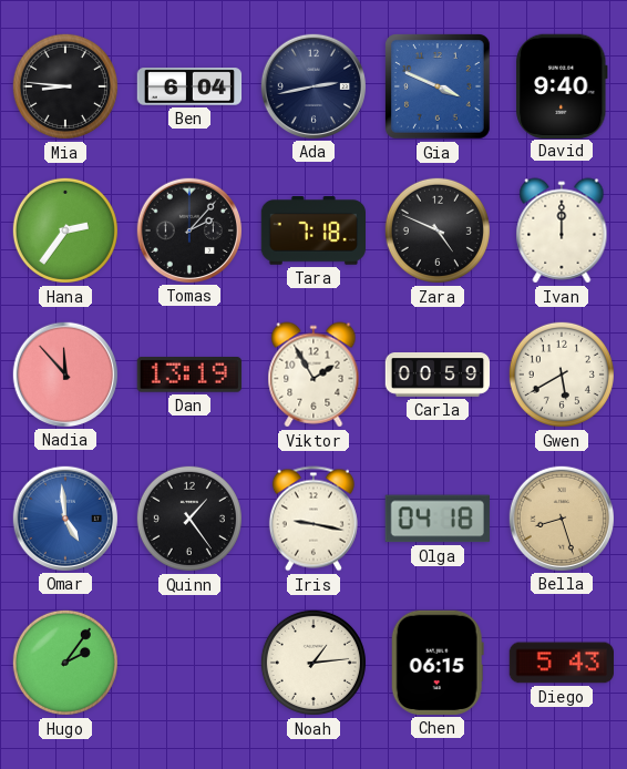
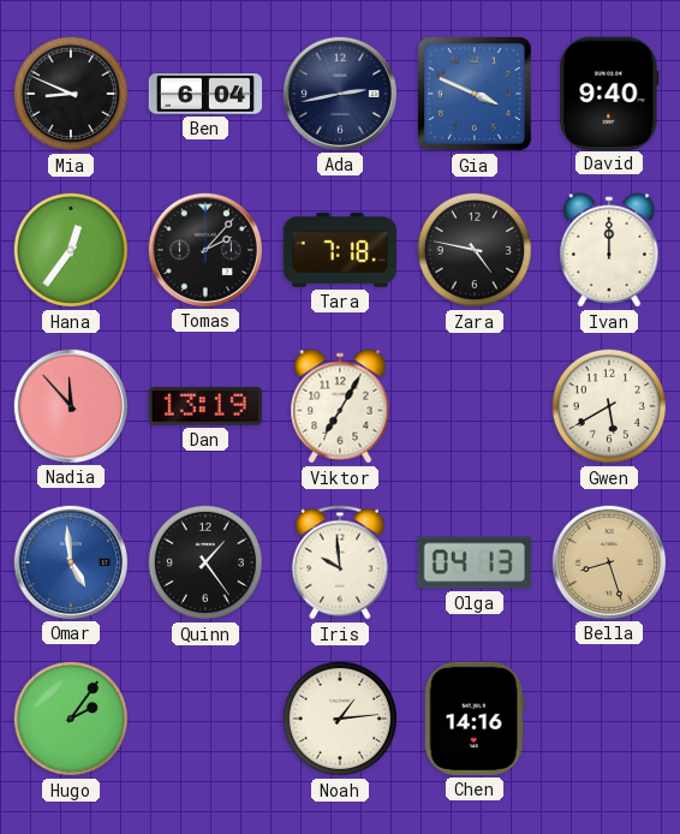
Mia: 8:46 -> 8:49 (71, 94)
Hana: 2:36 -> 12:36 (71, 250)
Zara: 4:49 -> 4:47 (475, 250)
Viktor: 1:55 -> 7:05 (340, 406)
Carla: 00:59 -> none (438, 375)
Iris: 9:17 -> 9:59 (340, 562)
Olga: 04:18 -> 04:13 (475, 562)
Chen: 06:15 -> 14:16 (475, 719)
Diego: 5:43 -> none (561, 663)
